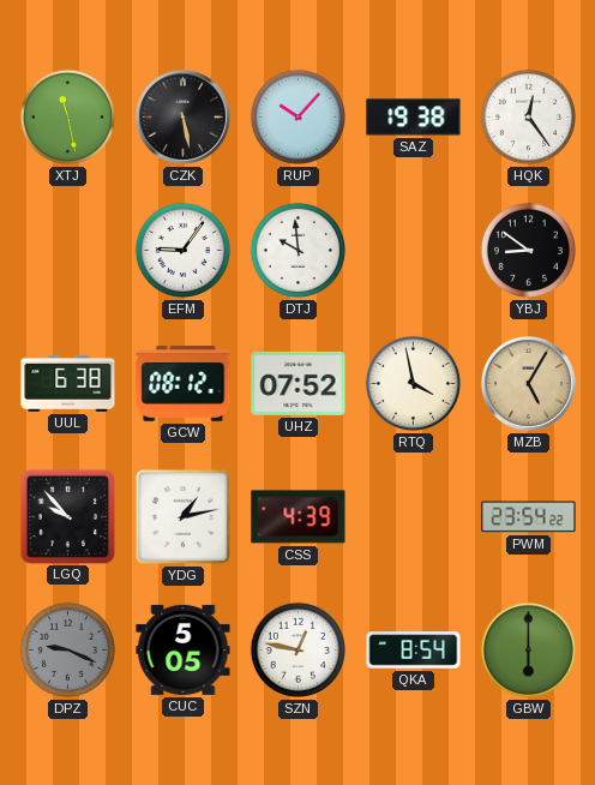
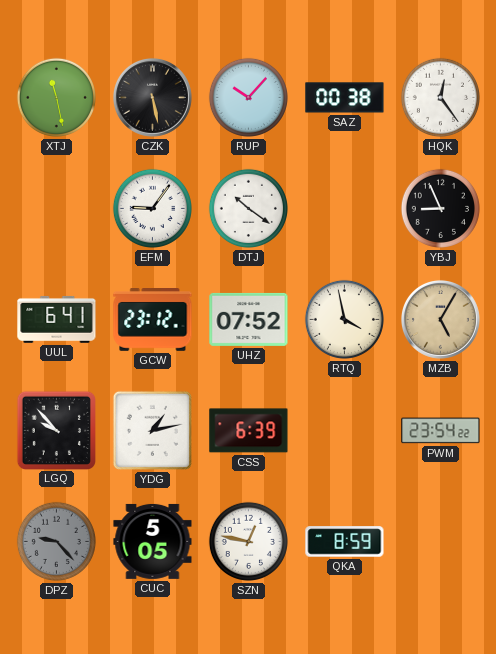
SAZ: 19:38 -> 00:38 (345, 98)
DTJ: 9:59 -> 10:21 (248, 208)
YBJ: 8:51 -> 8:56 (440, 208)
UUL: 6:38 -> 6:41 (57, 319)
GCW: 08:12 -> 23:12 (153, 320)
CSS: 4:39 -> 6:39 (249, 431)
DPZ: 9:19 -> 9:23 (56, 541)
QKA: 8:54 -> 8:59 (345, 542)
GBW: 6:00 -> none (528, 649)
